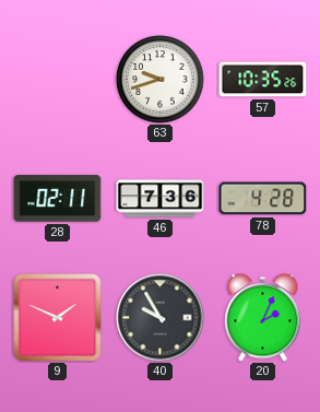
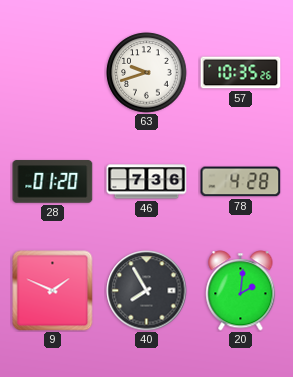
28: 02:11 -> 01:20 (53, 182)
40: 9:55 -> 7:55 (147, 291)
20: 2:04 -> 2:01 (241, 291)
